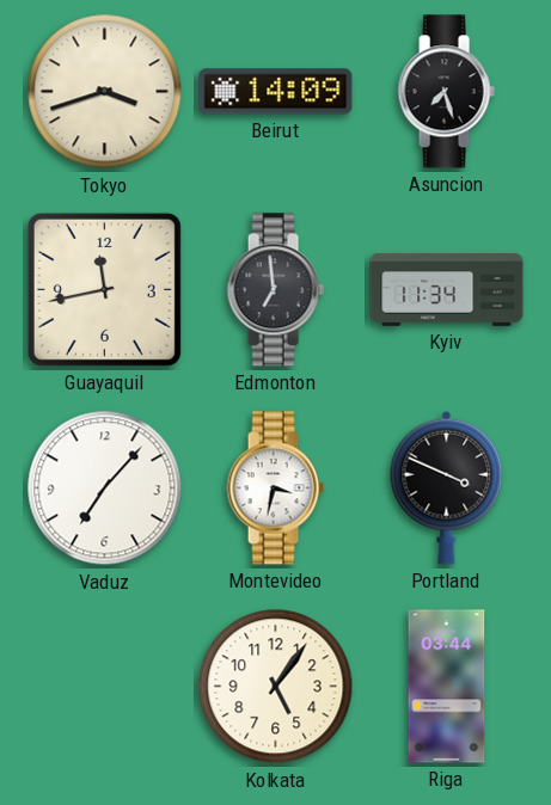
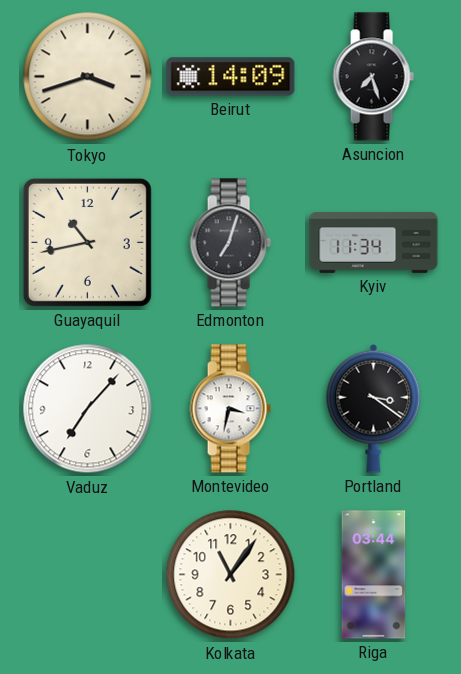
Guayaquil: 11:43 -> 10:43 (87, 242)
Edmonton: 6:59 -> 7:03 (230, 243)
Portland: 3:49 -> 3:21 (374, 408)
Kolkata: 5:06 -> 11:06 (231, 575)
